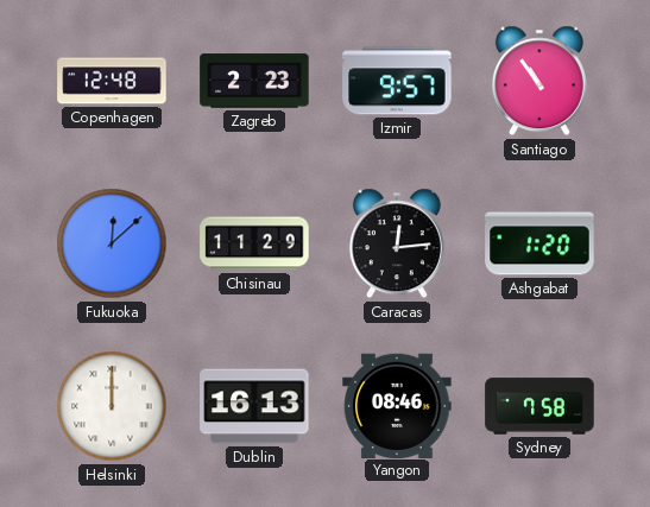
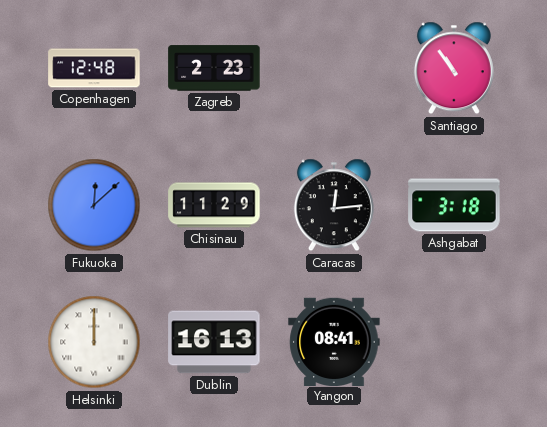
Izmir: 9:57 -> none (397, 81)
Ashgabat: 1:20 -> 3:18 (454, 205)
Yangon: 08:46 -> 08:41 (334, 341)
Sydney: 7:58 -> none (539, 406)
